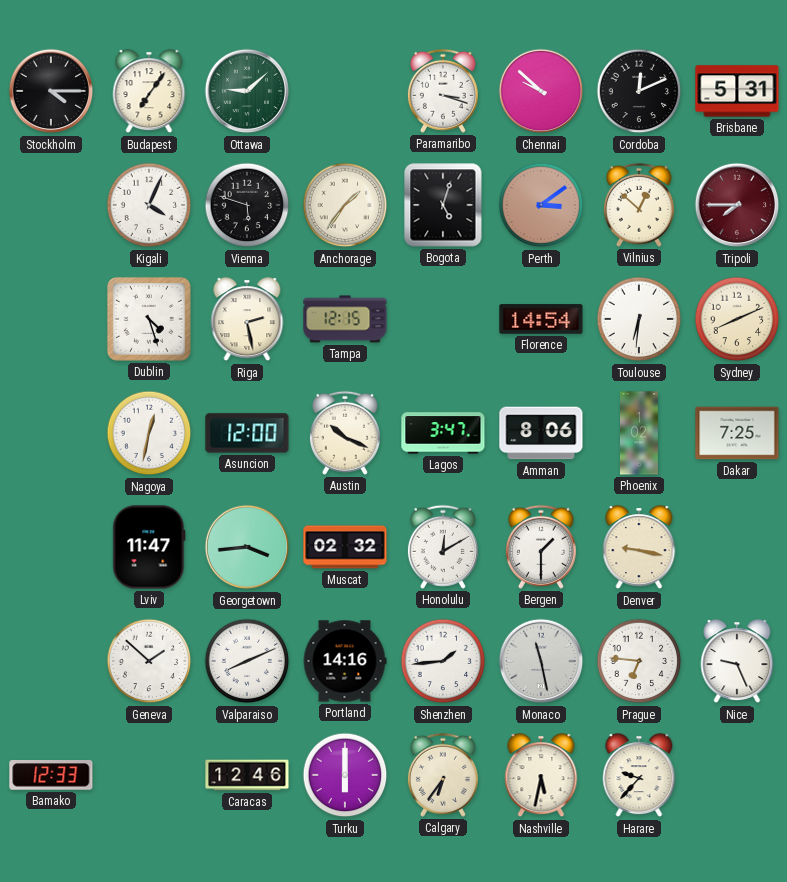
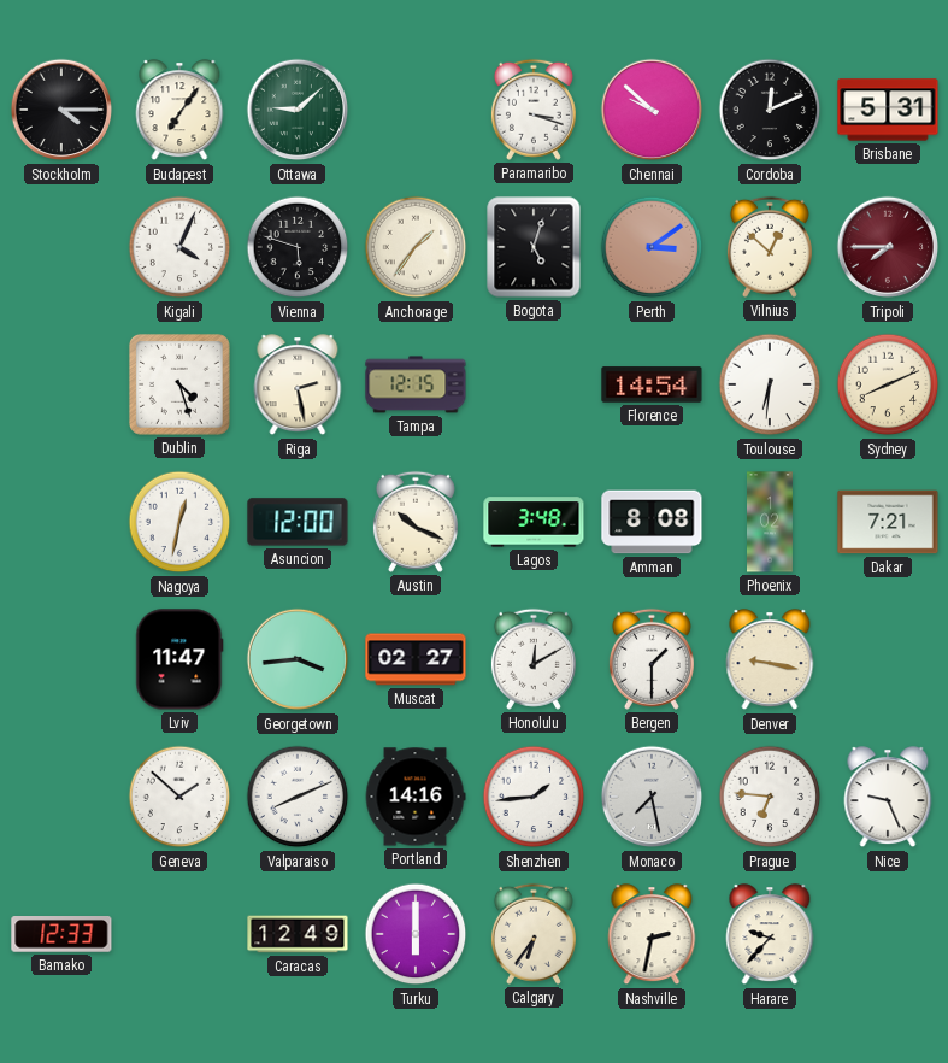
Lagos: 3:47 -> 3:48 (534, 522)
Amman: 8:06 -> 8:08 (652, 522)
Dakar: 7:25 -> 7:21 (888, 522)
Muscat: 02:32 -> 02:27 (416, 659)
Monaco: 11:28 -> 7:28 (652, 797)
Caracas: 12:46 -> 12:49 (298, 934)
Nashville: 5:32 -> 2:32 (652, 935)
